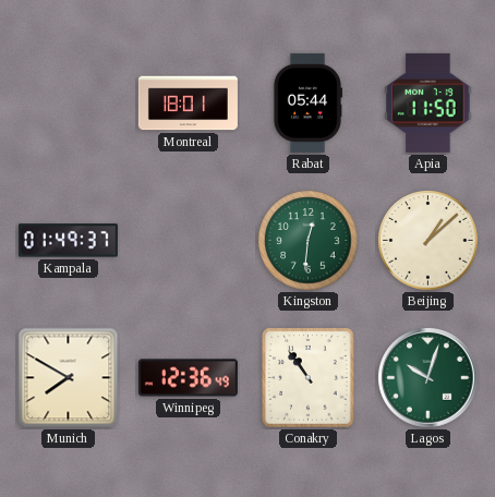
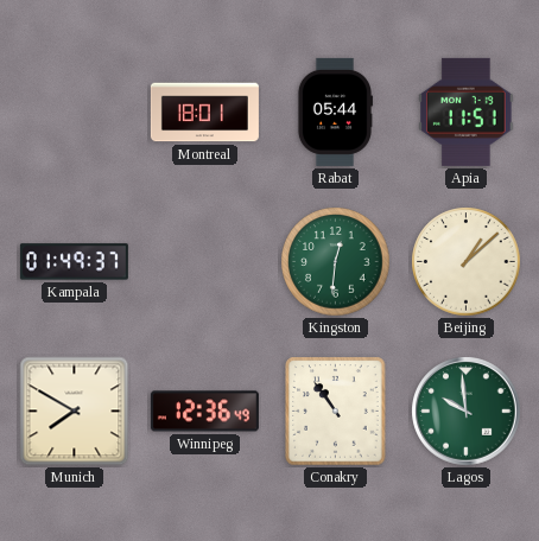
Apia: 11:50 -> 11:51 (467, 112)
Lagos: 10:03 -> 9:59 (467, 412)
